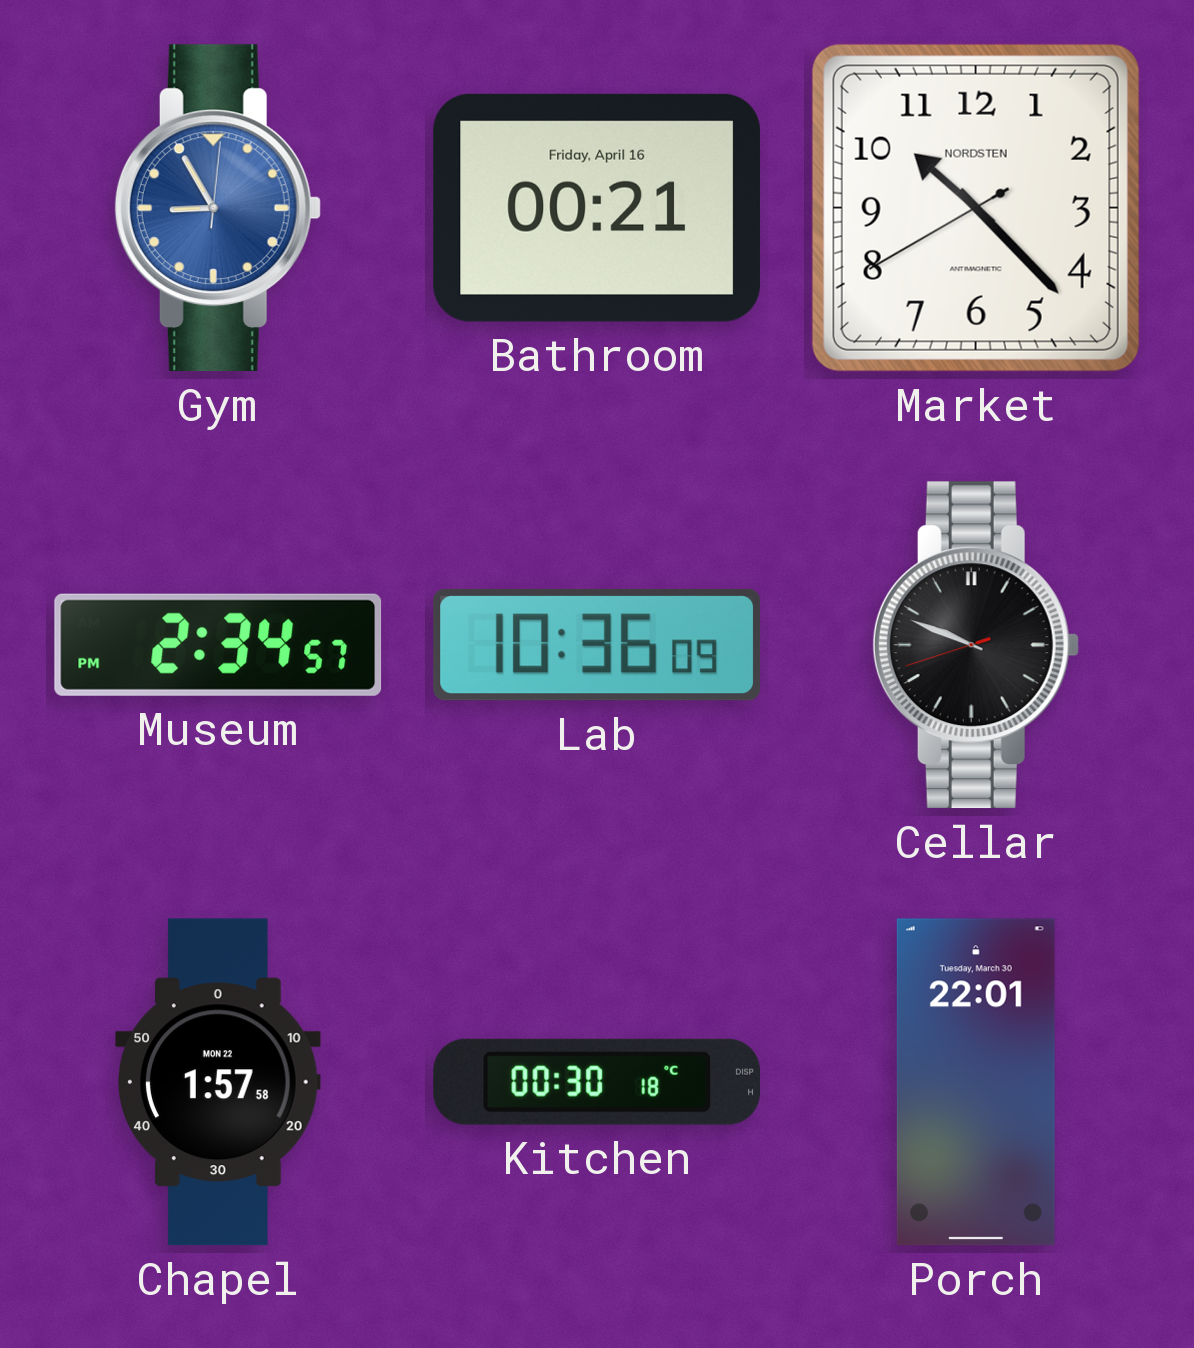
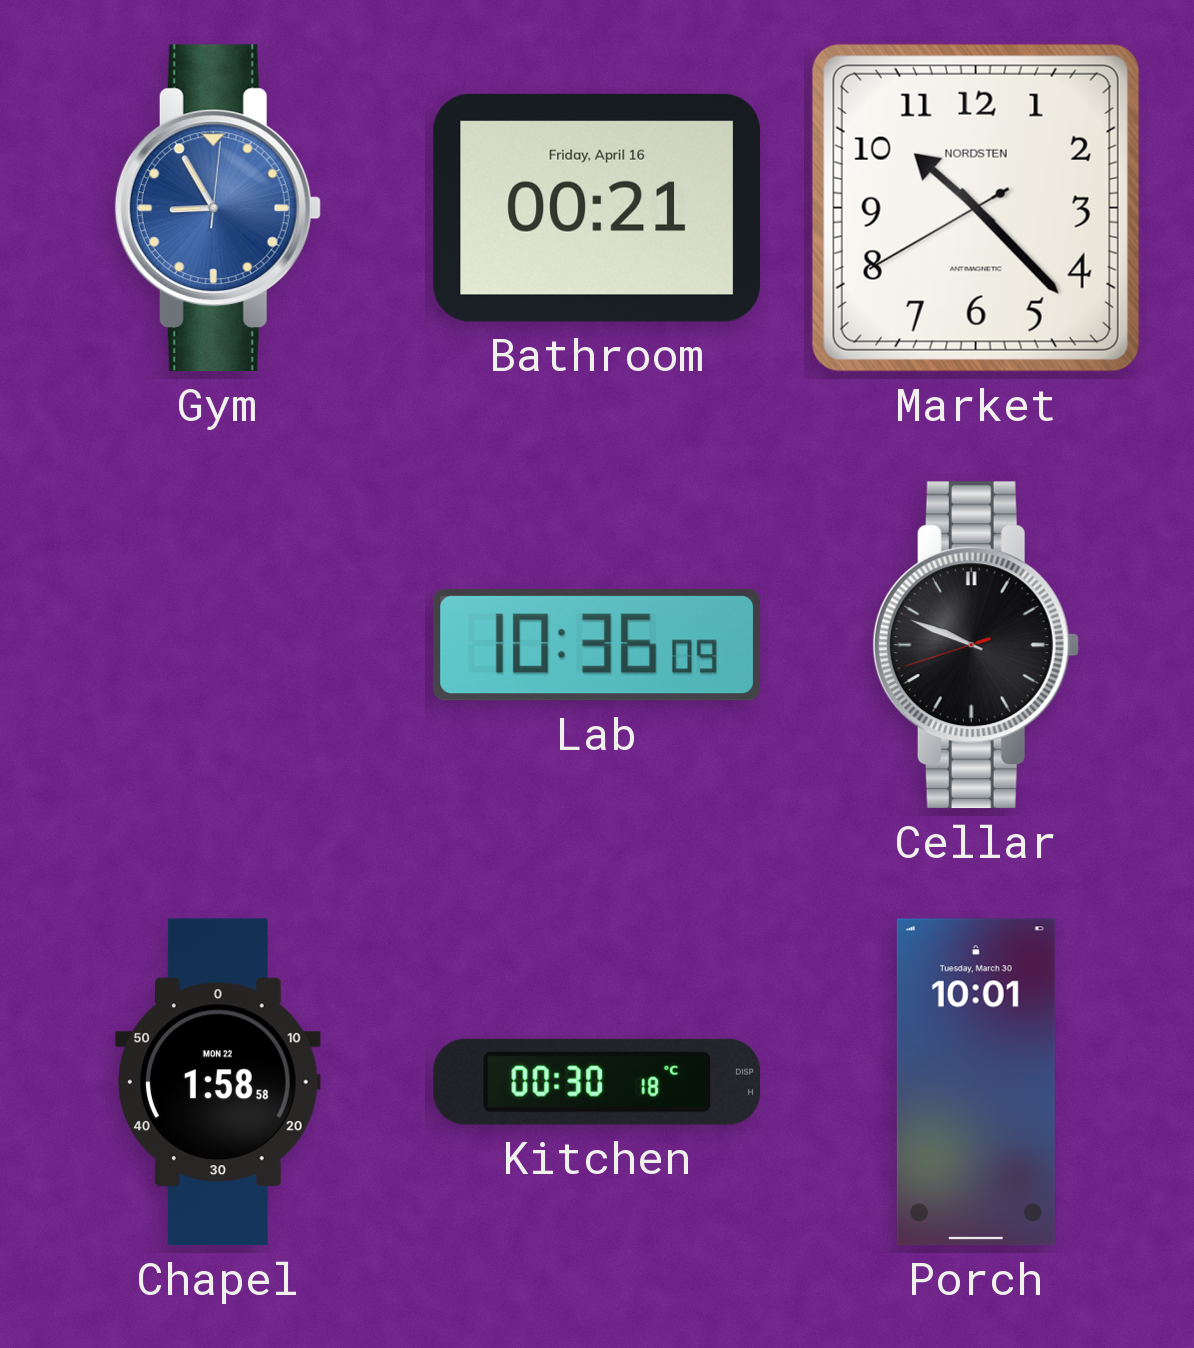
Museum: 2:34 -> none (218, 645)
Chapel: 1:57 -> 1:58 (218, 1082)
Porch: 22:01 -> 10:01 (976, 1082)
